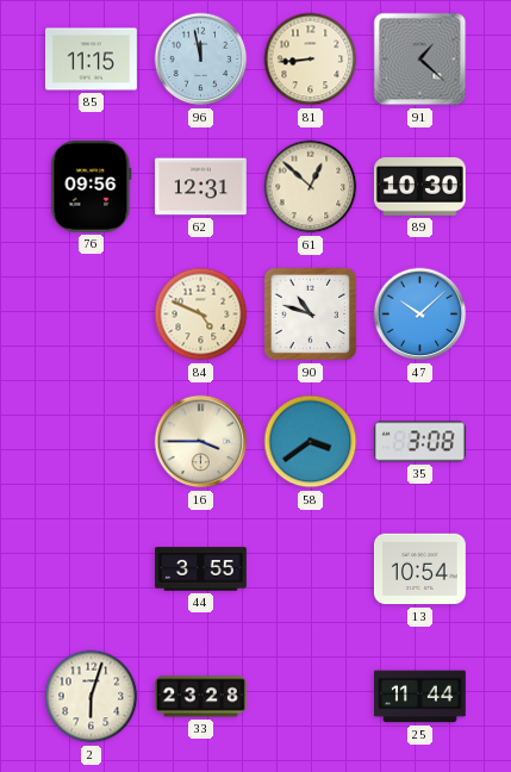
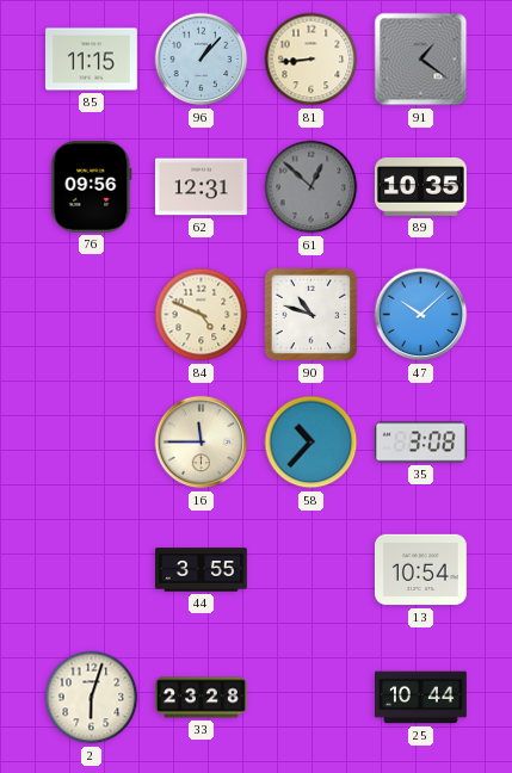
96: 11:58 -> 1:07 (202, 60)
91: 1:22 -> 1:21 (421, 60)
61 dial: cream -> grey (311, 187)
89: 10:30 -> 10:35 (420, 187)
16: 3:45 -> 11:45 (202, 443)
58: 3:39 -> 10:37 (311, 443)
25: 11:44 -> 10:44 (421, 698)
